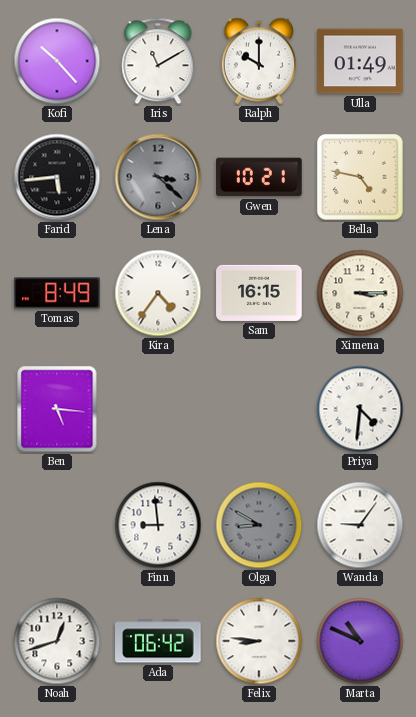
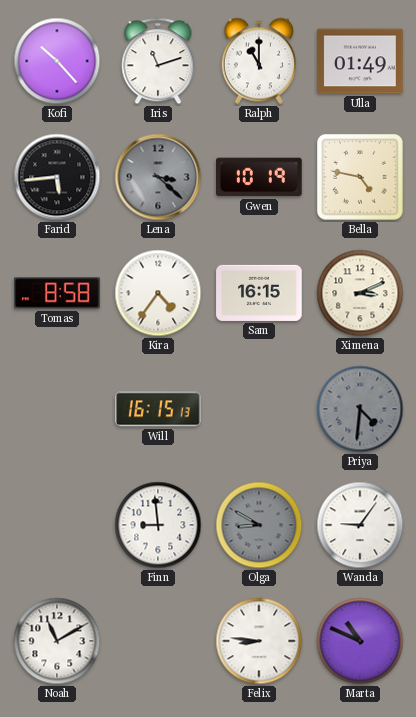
Iris: 11:10 -> 11:12 (158, 61)
Ralph: 10:00 -> 11:00 (259, 61)
Gwen: 10:21 -> 10:19 (259, 177)
Tomas: 8:49 -> 8:58 (57, 293)
Ximena: 3:15 -> 3:11 (360, 293)
Ben: 5:16 -> none (57, 409)
Will: none -> 16:15 (158, 409)
Priya dial: white -> grey (360, 409)
Noah: 12:42 -> 11:10 (57, 641)
Ada: 06:42 -> none (158, 641)
